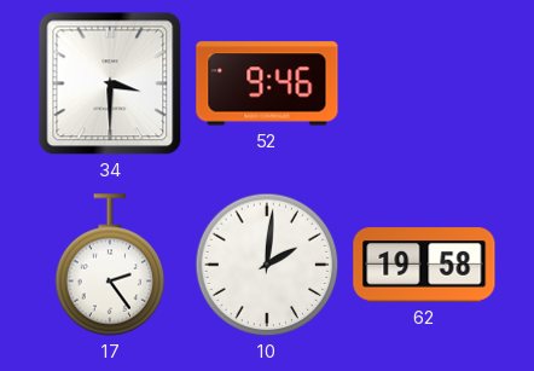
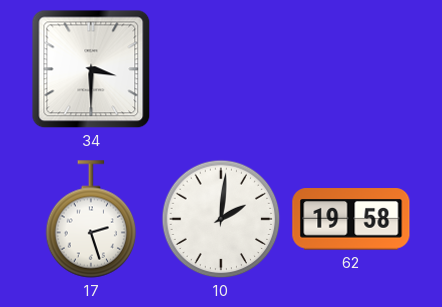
52: 9:46 -> none (267, 83)
17: 2:24 -> 2:27 (91, 219)
